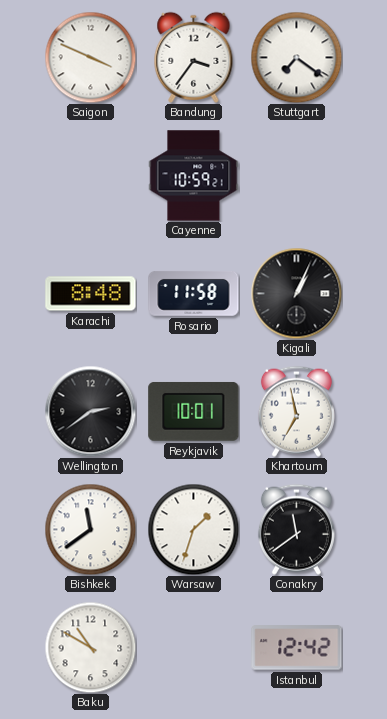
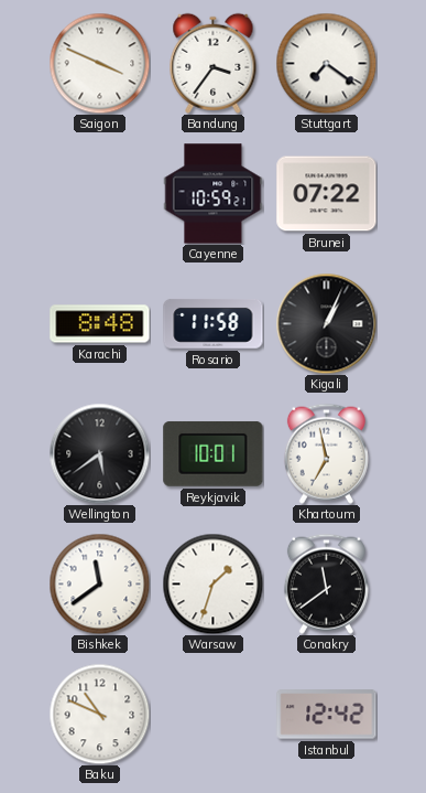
Brunei: none -> 07:22 (327, 194)
Wellington: 2:39 -> 5:39 (99, 453)
Baku: 10:50 -> 10:49 (99, 714)
